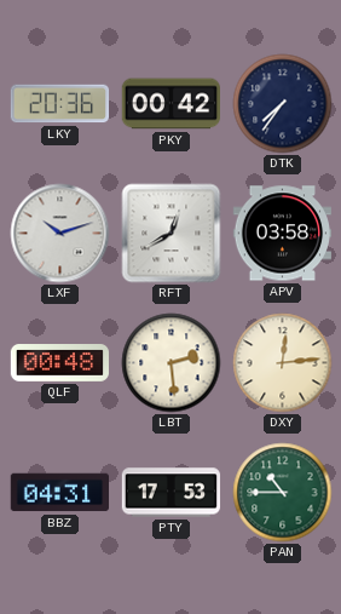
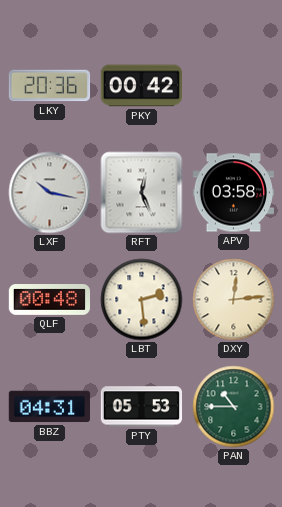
DTK: 7:36 -> none (283, 104)
LXF: 10:12 -> 10:17 (50, 193)
RFT: 12:40 -> 12:26 (142, 193)
PTY: 17:53 -> 05:53 (142, 407)
